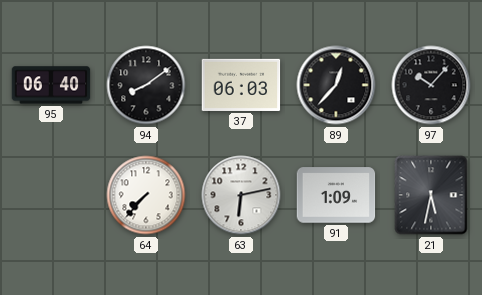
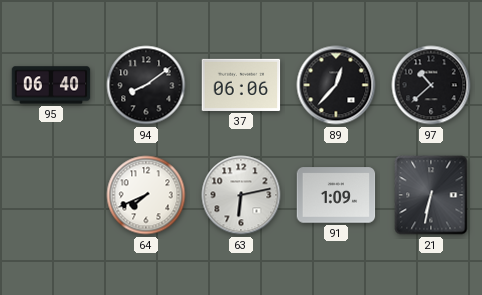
37: 06:03 -> 06:06 (241, 85)
97: 10:07 -> 10:38 (431, 85)
64: 7:37 -> 7:41 (146, 195)
21: 5:32 -> 6:32 (431, 195)
